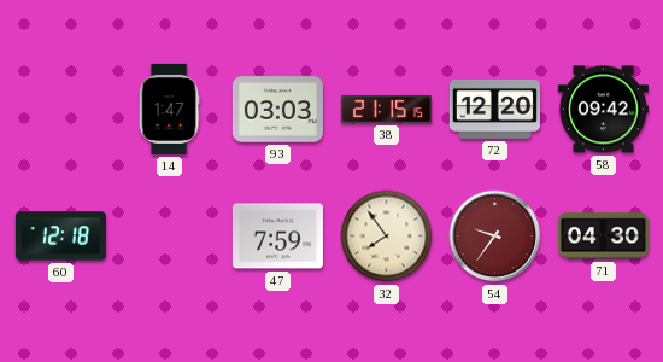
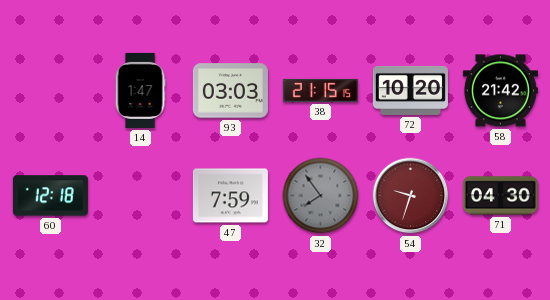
72: 12:20 -> 10:20 (410, 90)
58: 09:42 -> 21:42 (500, 91)
32 dial: cream -> grey (321, 196)
54: 9:36 -> 9:33 (411, 196)
